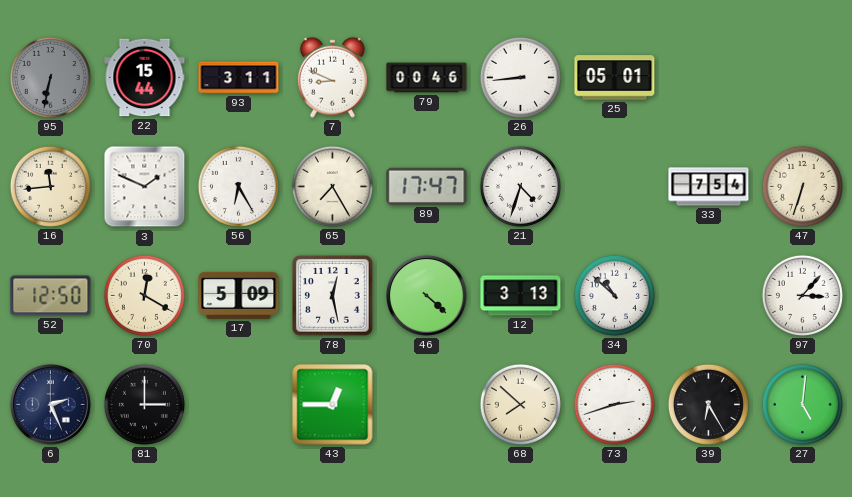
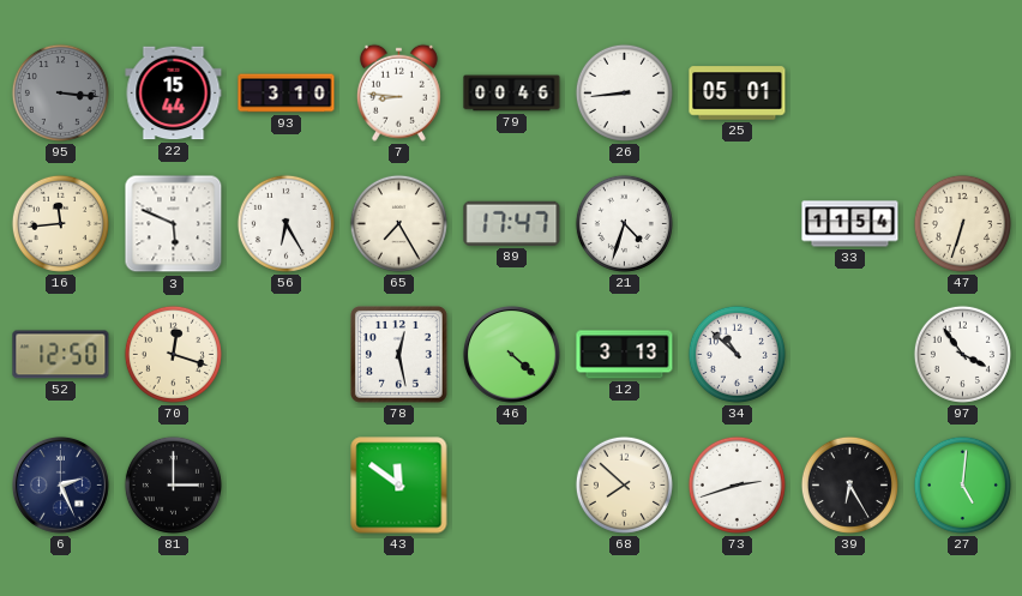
95: 6:32 -> 3:16 (60, 92)
93: 3:11 -> 3:10 (287, 94)
7: 8:49 -> 8:46 (398, 92)
3: 1:49 -> 5:49 (174, 224)
33: 7:54 -> 11:54 (850, 224)
70: 12:20 -> 12:18 (173, 354)
17: 5:09 -> none (239, 295)
97: 3:07 -> 3:54 (962, 354)
43: 12:45 -> 11:51 (399, 486)
